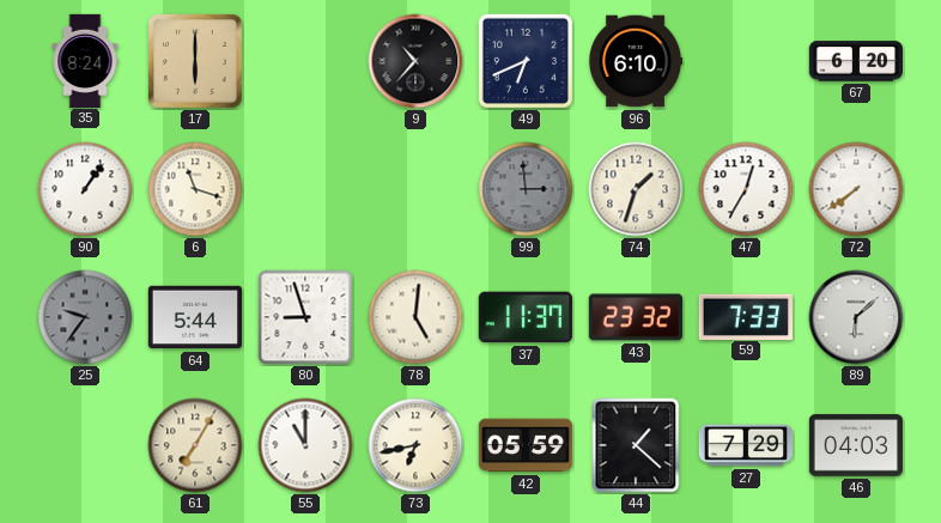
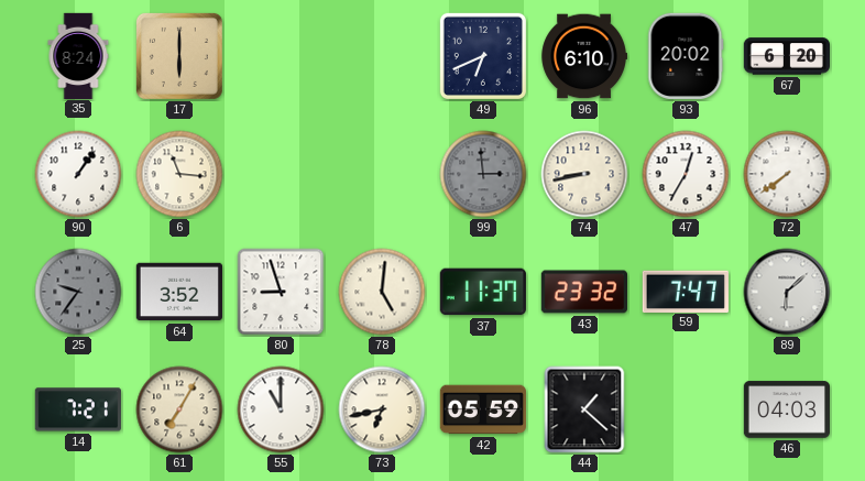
9: 10:37 -> none (415, 61)
93: none -> 20:02 (686, 56)
6: 11:18 -> 11:16 (179, 174)
74: 1:33 -> 8:43 (584, 174)
64: 5:44 -> 3:52 (178, 292)
59: 7:33 -> 7:47 (686, 291)
14: none -> 7:21 (78, 409)
27: 7:29 -> none (745, 445)
